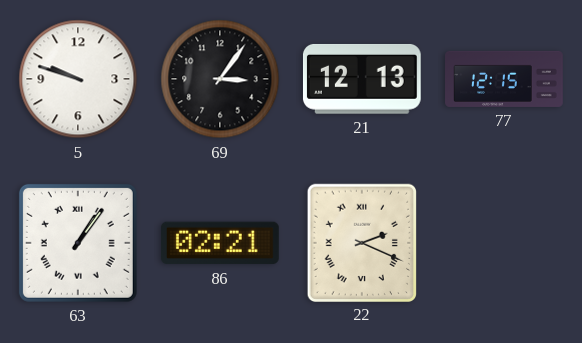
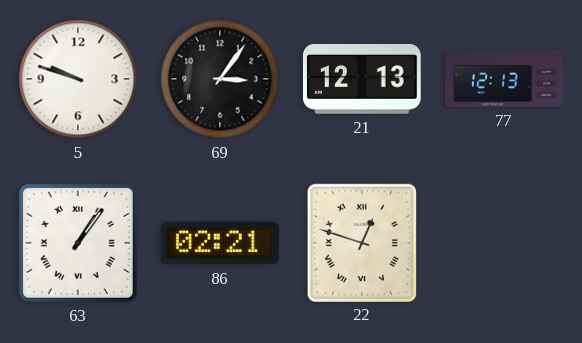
77: 12:15 -> 12:13 (504, 79)
22: 2:19 -> 12:48 (361, 242)
